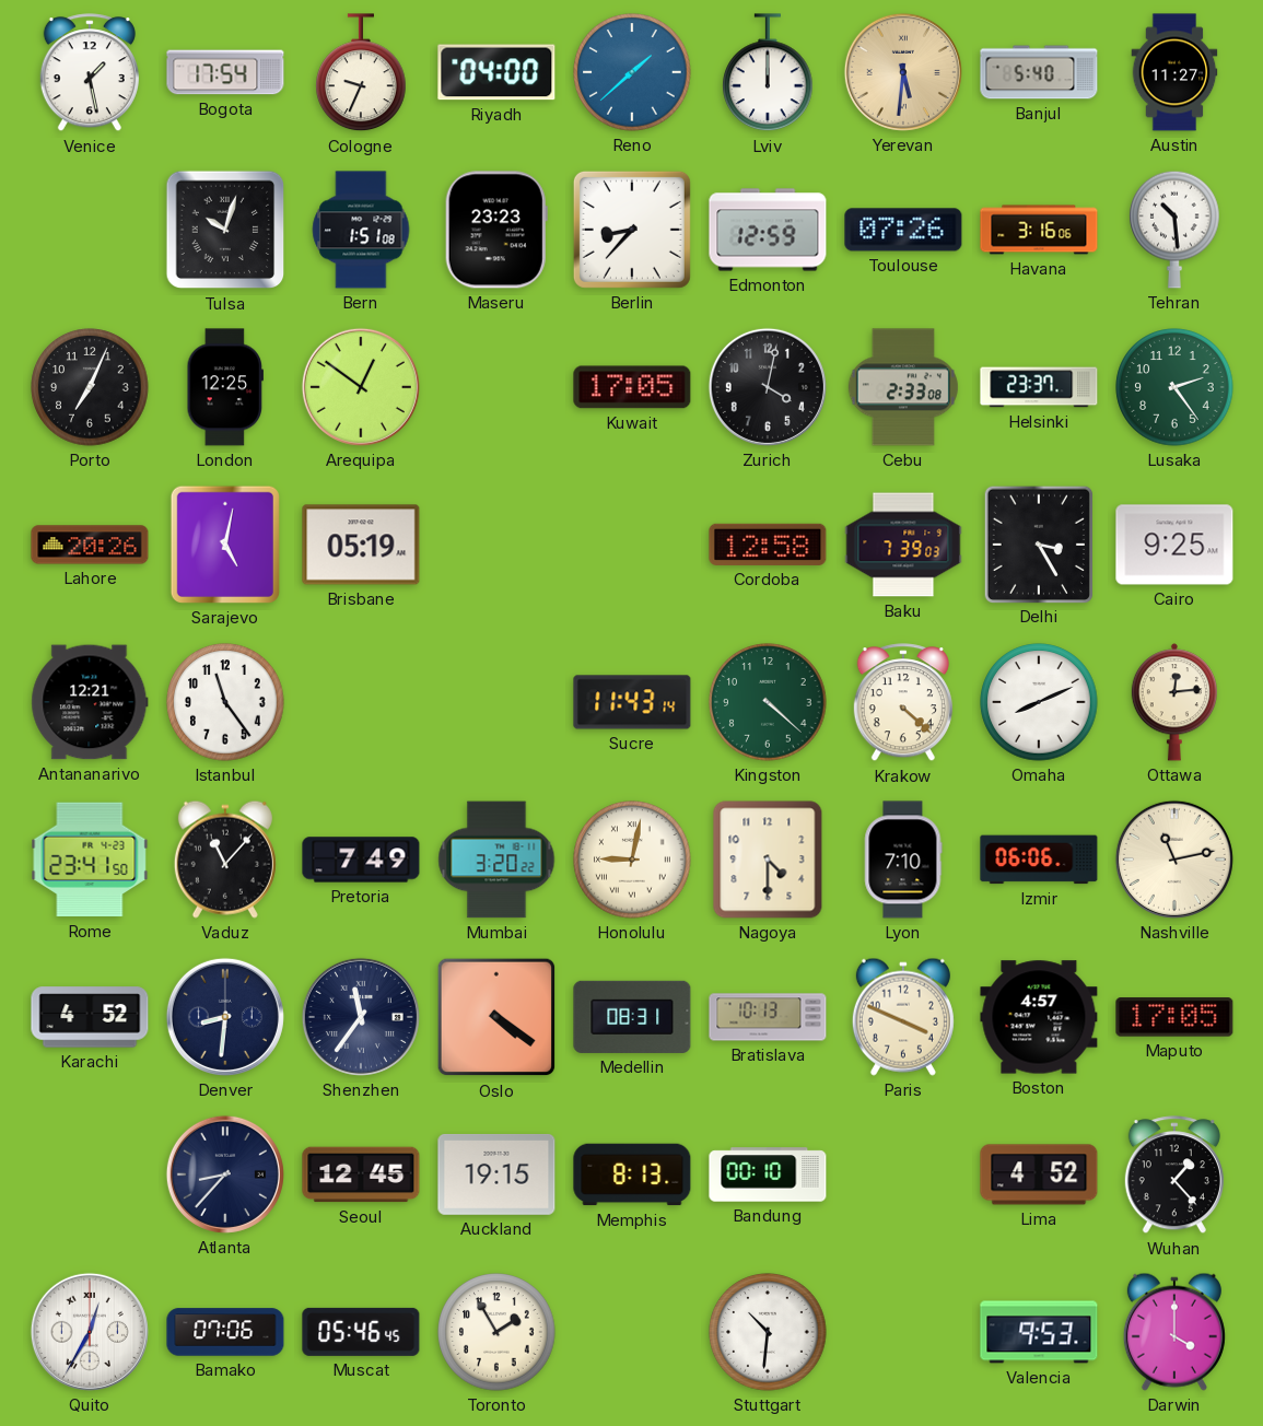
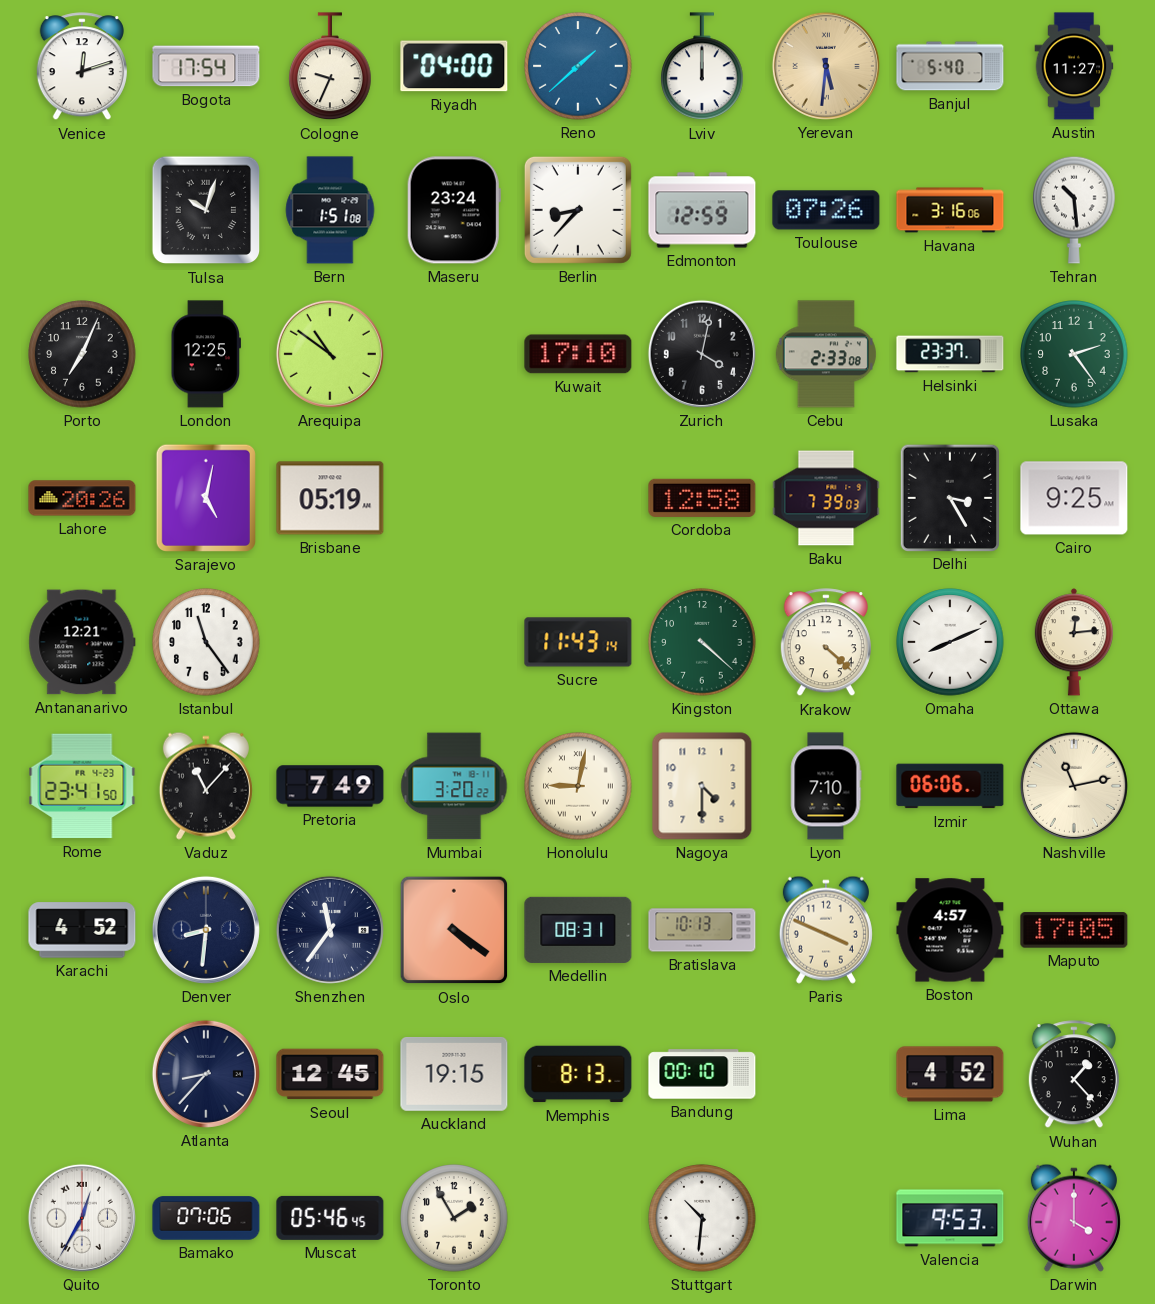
Venice: 1:28 -> 12:12 (82, 67)
Maseru: 23:23 -> 23:24 (454, 210)
Arequipa: 12:51 -> 10:51 (330, 354)
Kuwait: 17:05 -> 17:10 (578, 354)
